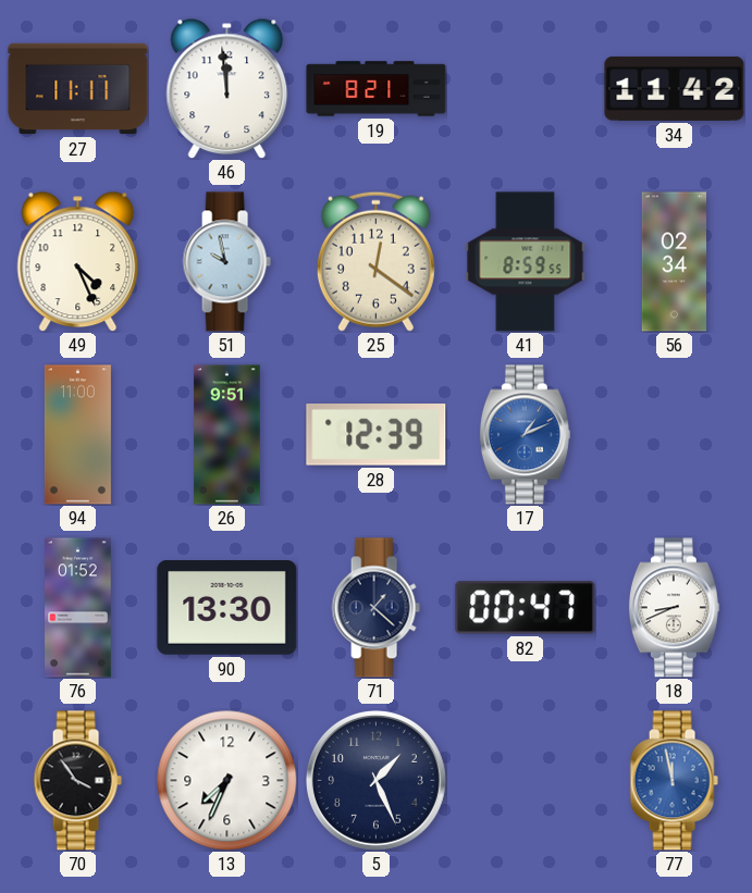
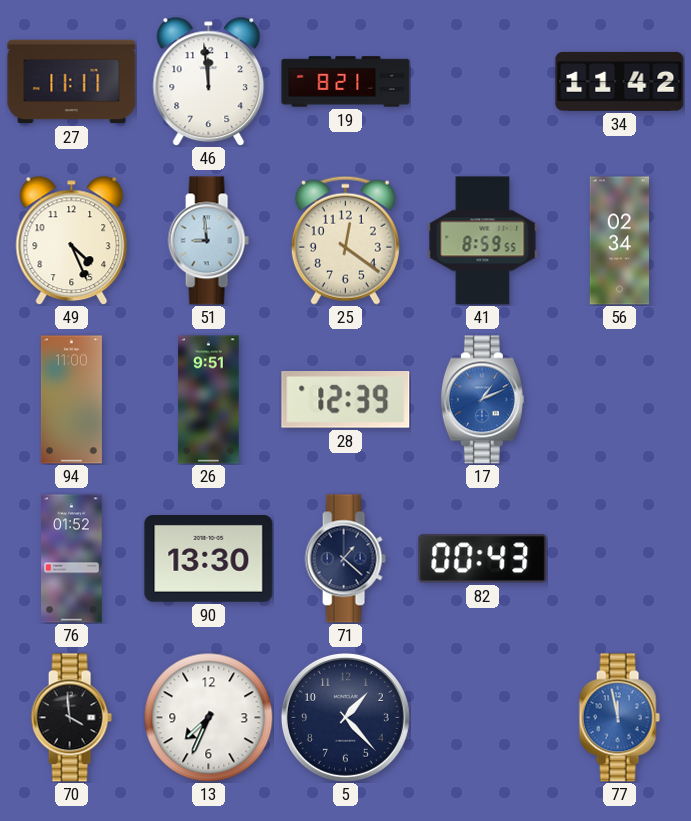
51: 9:58 -> 8:59 (208, 241)
82: 00:47 -> 00:43 (483, 559)
18: 8:41 -> none (674, 608)
70: 3:54 -> 3:59 (71, 718)
5: 1:26 -> 1:23 (345, 717)
